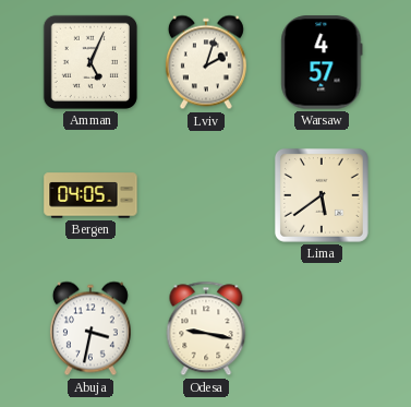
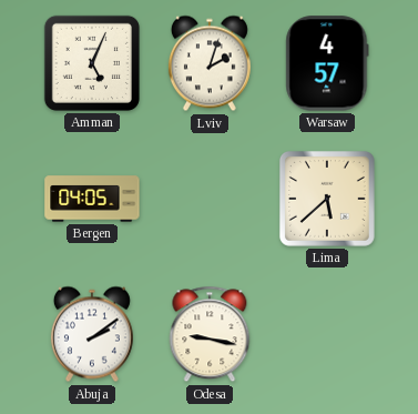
Lima: 5:39 -> 5:38 (327, 199)
Abuja: 3:32 -> 2:09 (92, 334)
